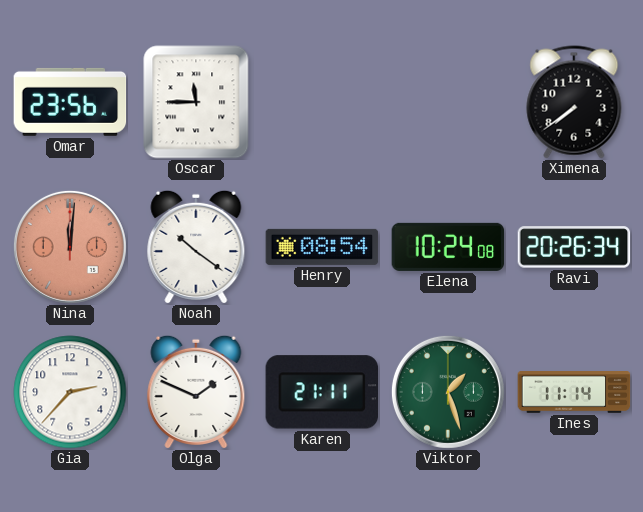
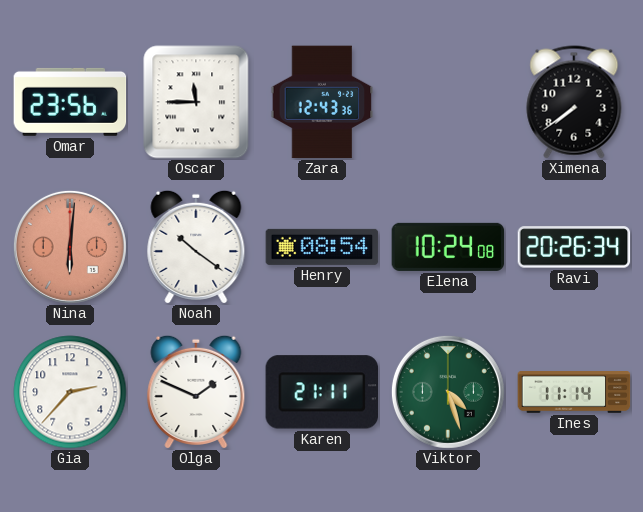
Zara: none -> 12:43 (322, 102)
Nina: 12:01 -> 6:01 (70, 247)
Viktor: 1:27 -> 4:27 (448, 392)
